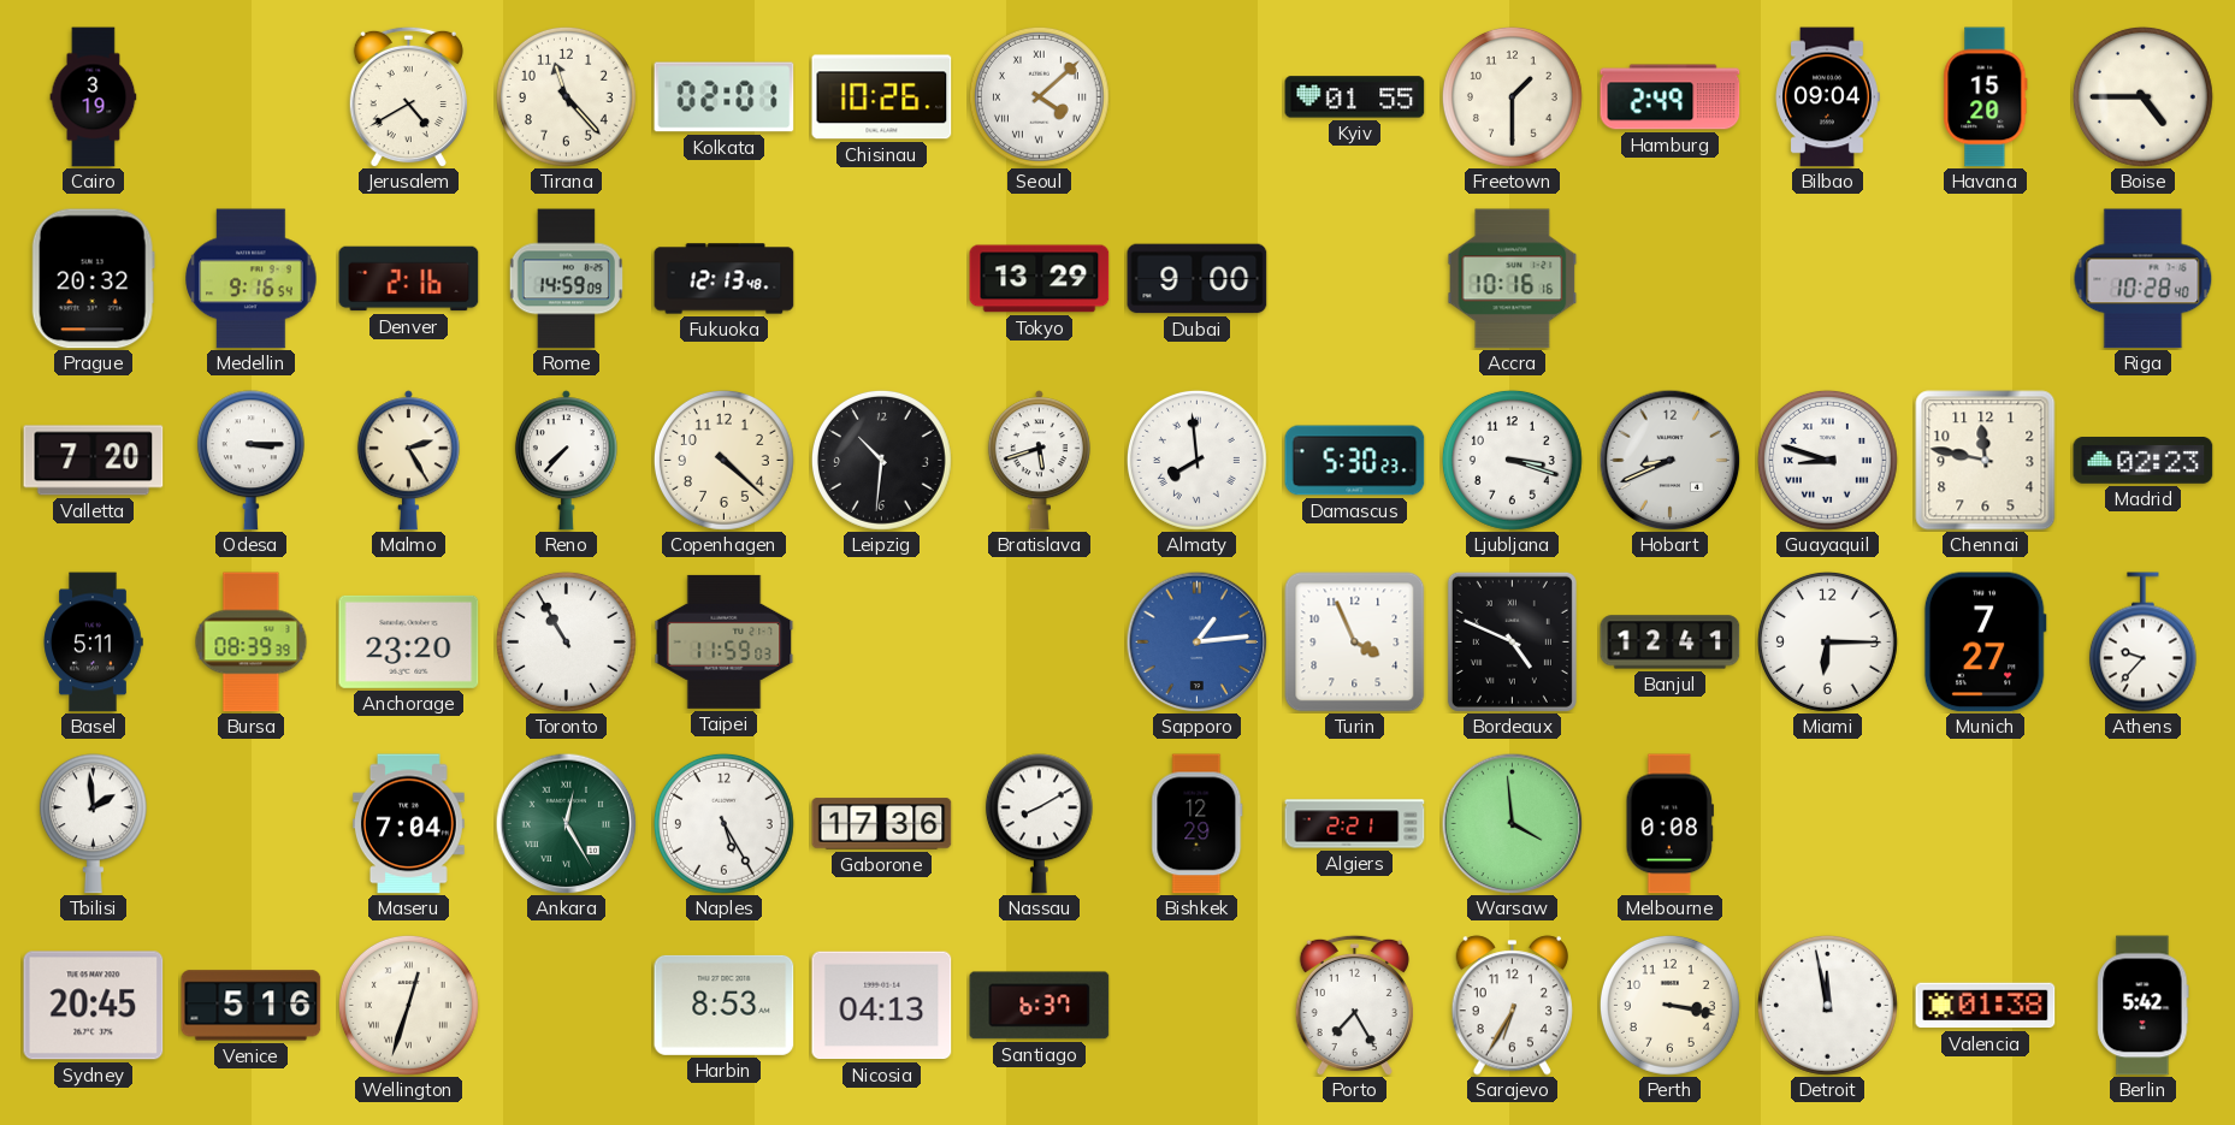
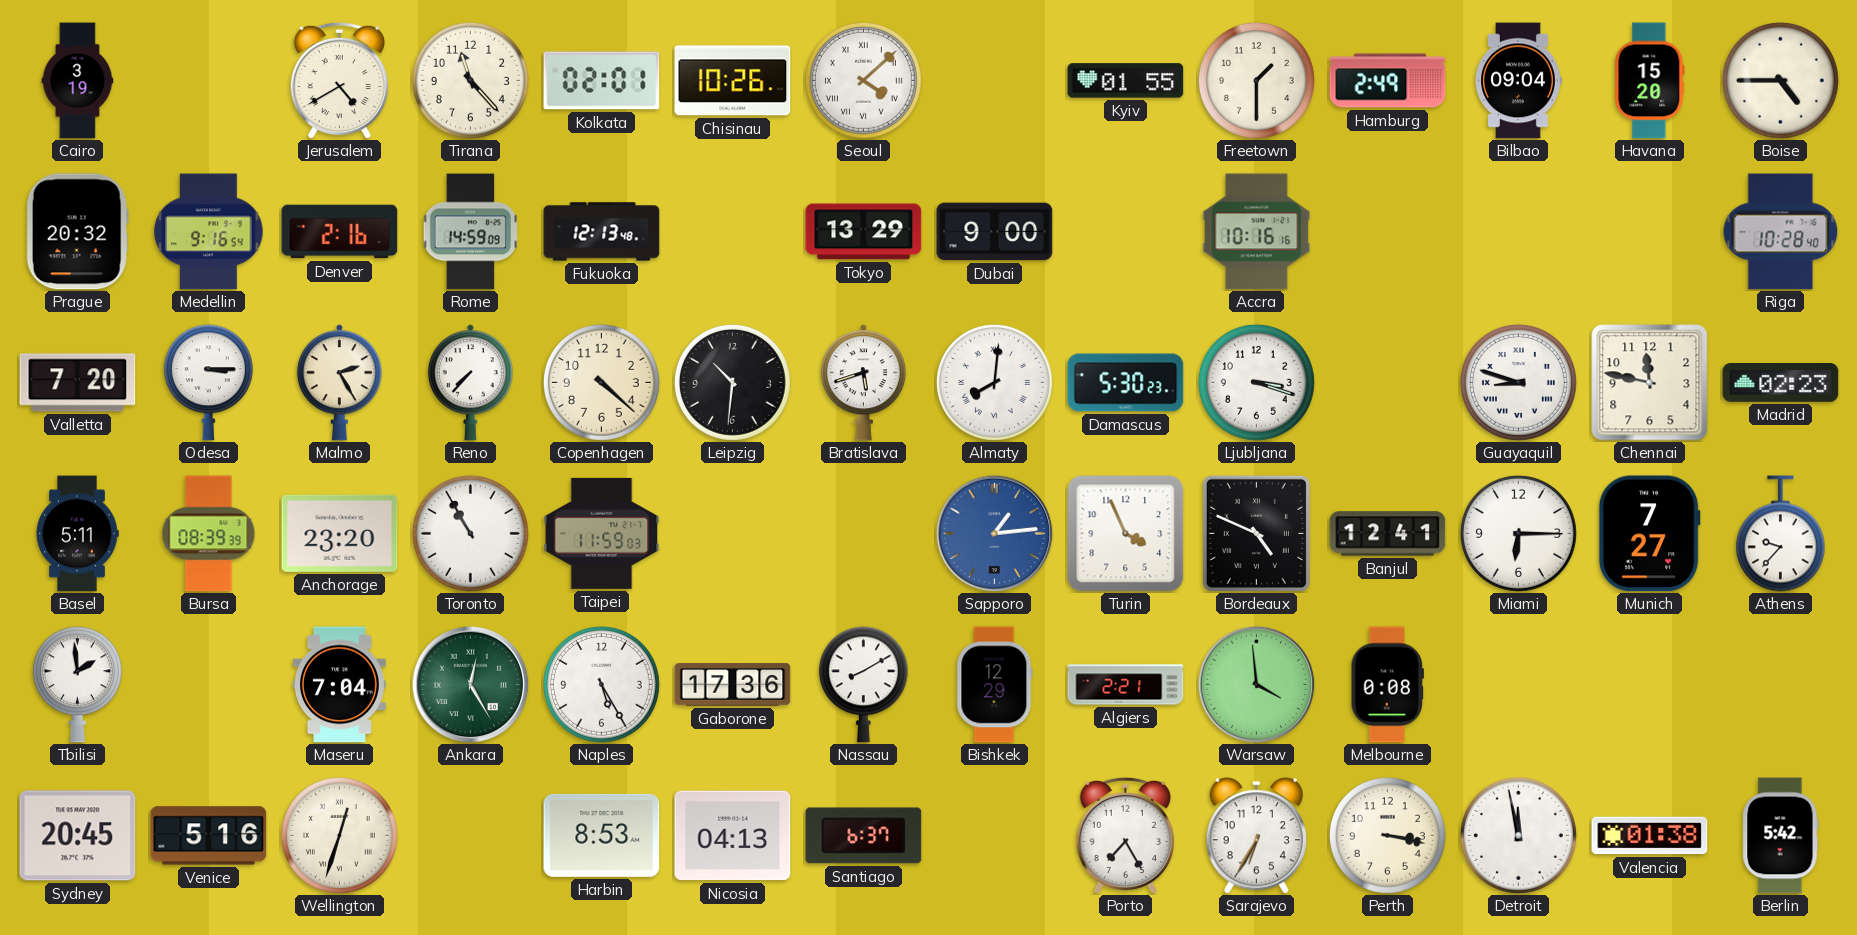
Almaty: 7:59 -> 8:01 (994, 382)
Hobart: 8:41 -> none (1669, 460)
